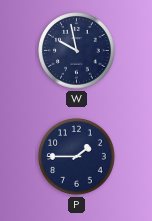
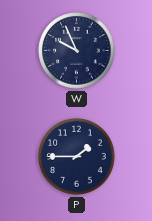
W: 9:58 -> 9:56 (77, 51)
